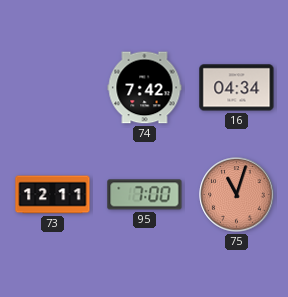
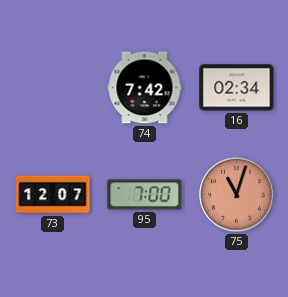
16: 04:34 -> 02:34 (237, 88)
73: 12:11 -> 12:07 (53, 195)
